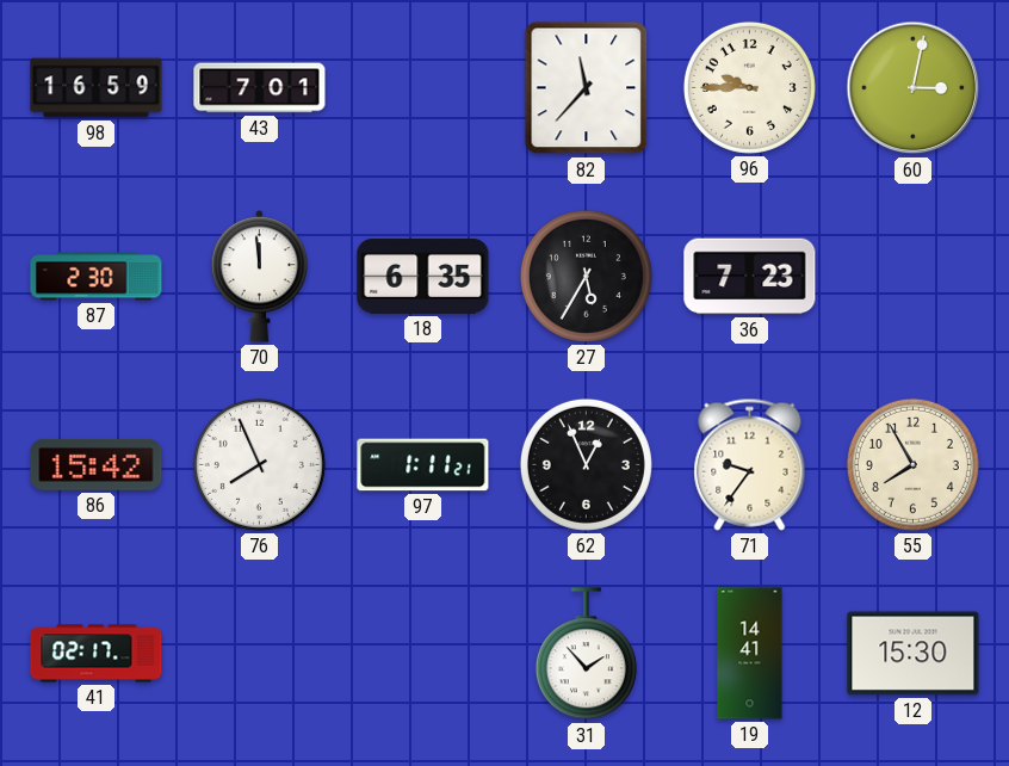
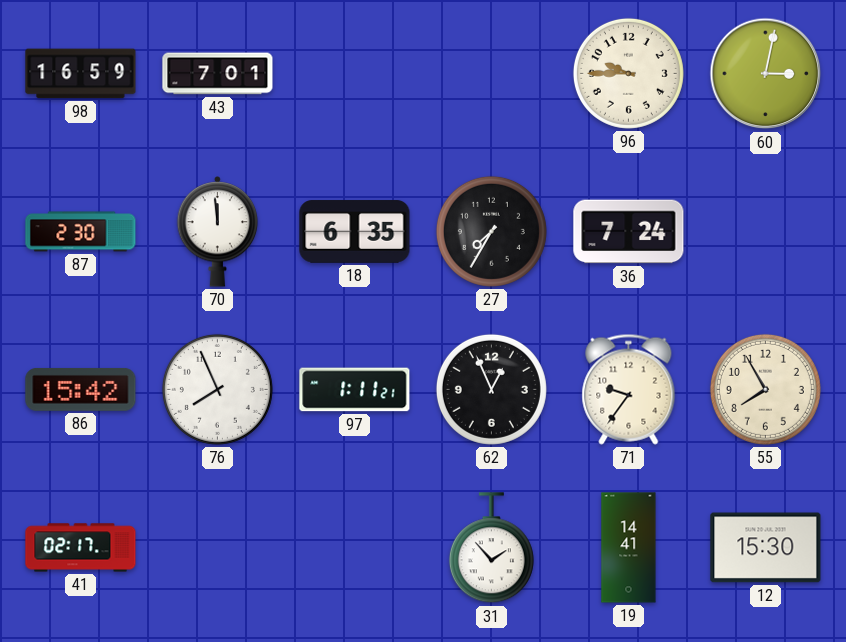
82: 11:37 -> none (587, 88)
27: 5:35 -> 7:35 (491, 231)
36: 7:23 -> 7:24 (629, 232)
